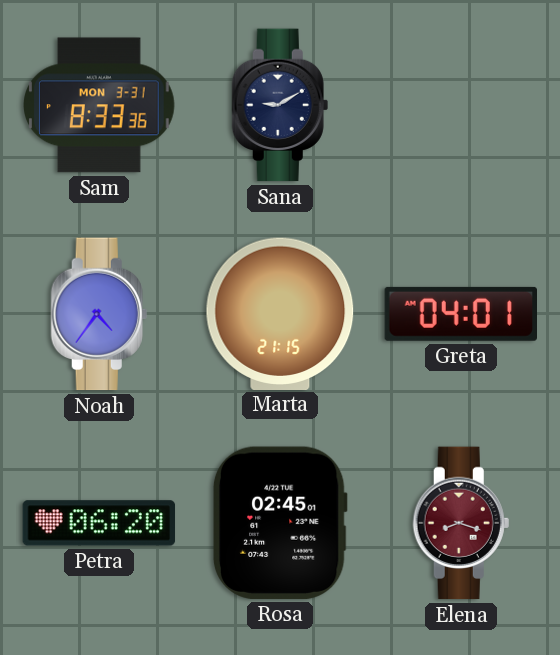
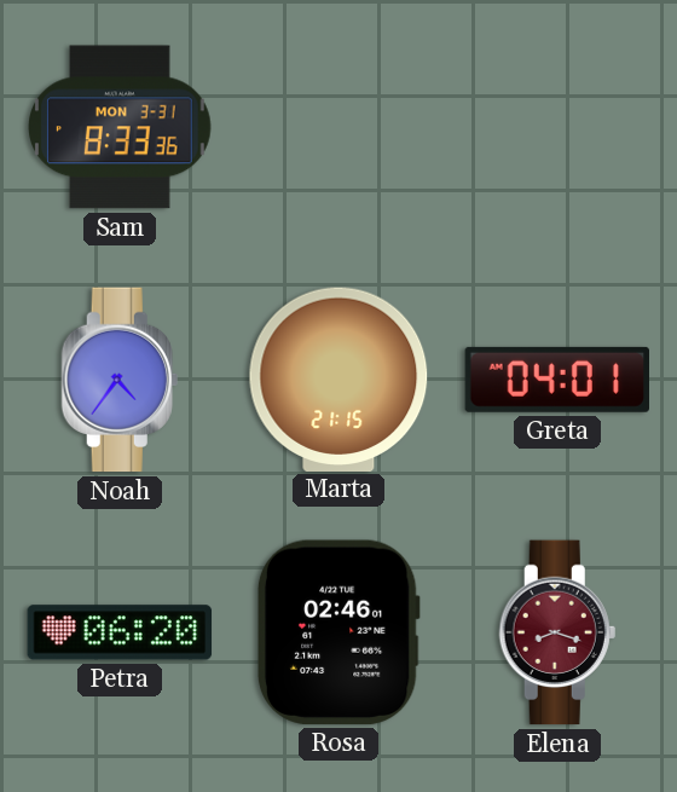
Sana: 9:10 -> none (280, 105)
Rosa: 02:45 -> 02:46 (338, 632)
